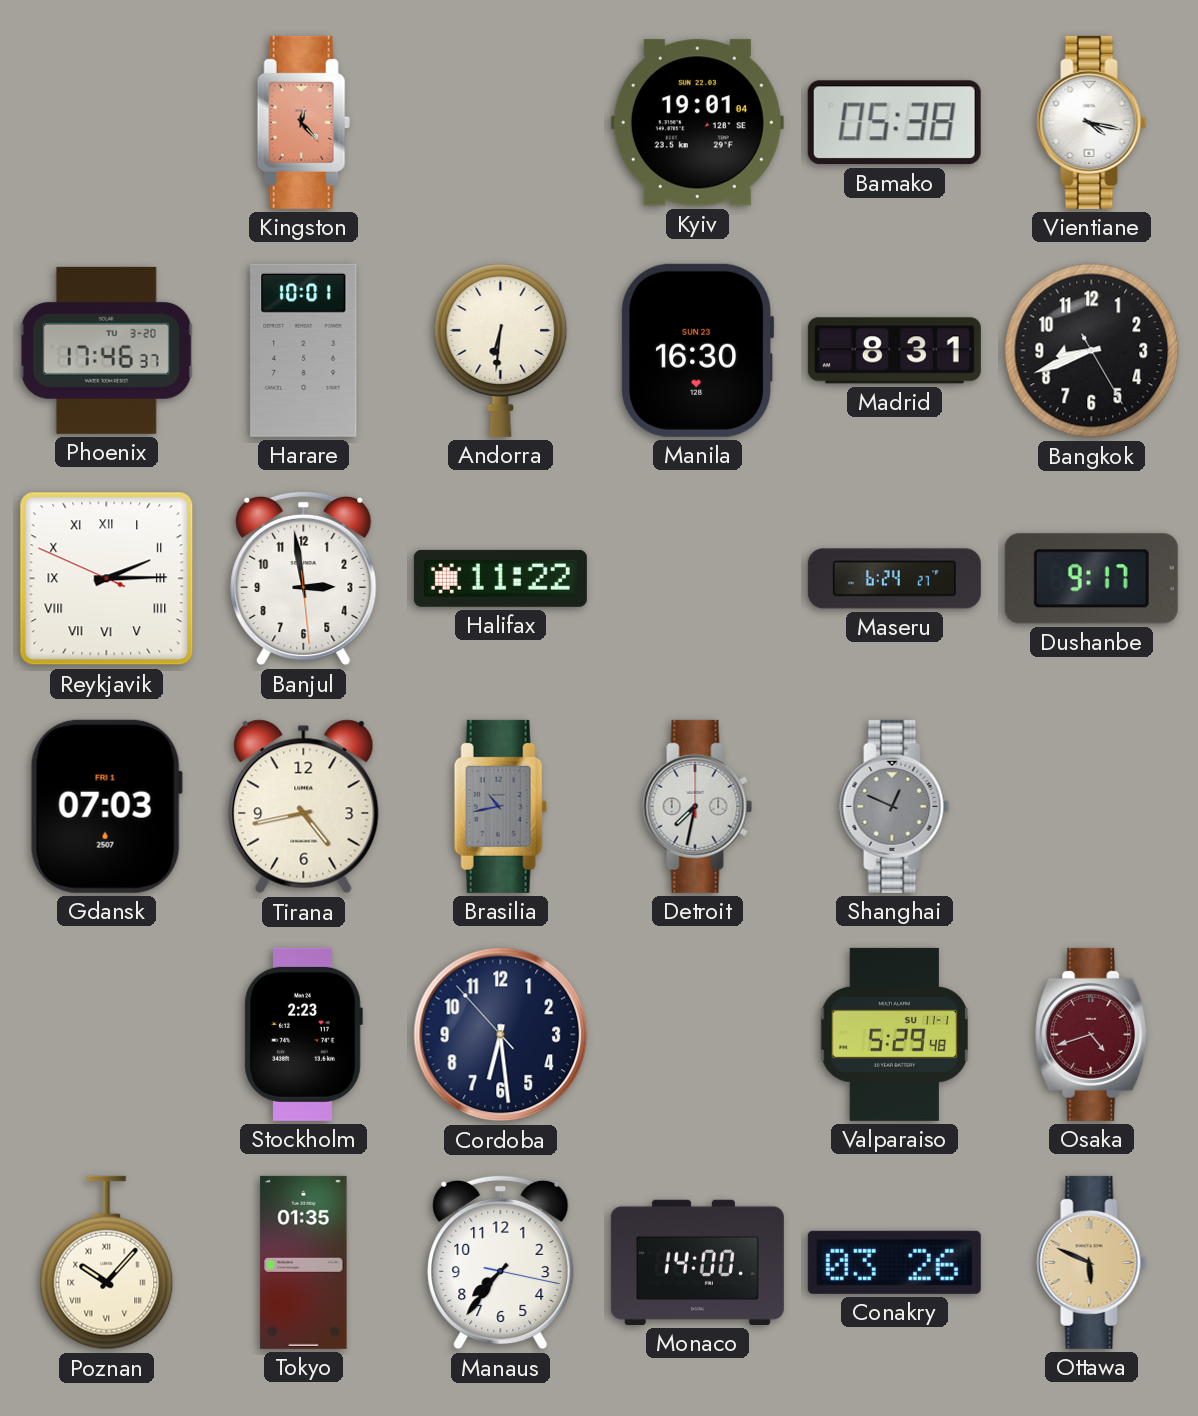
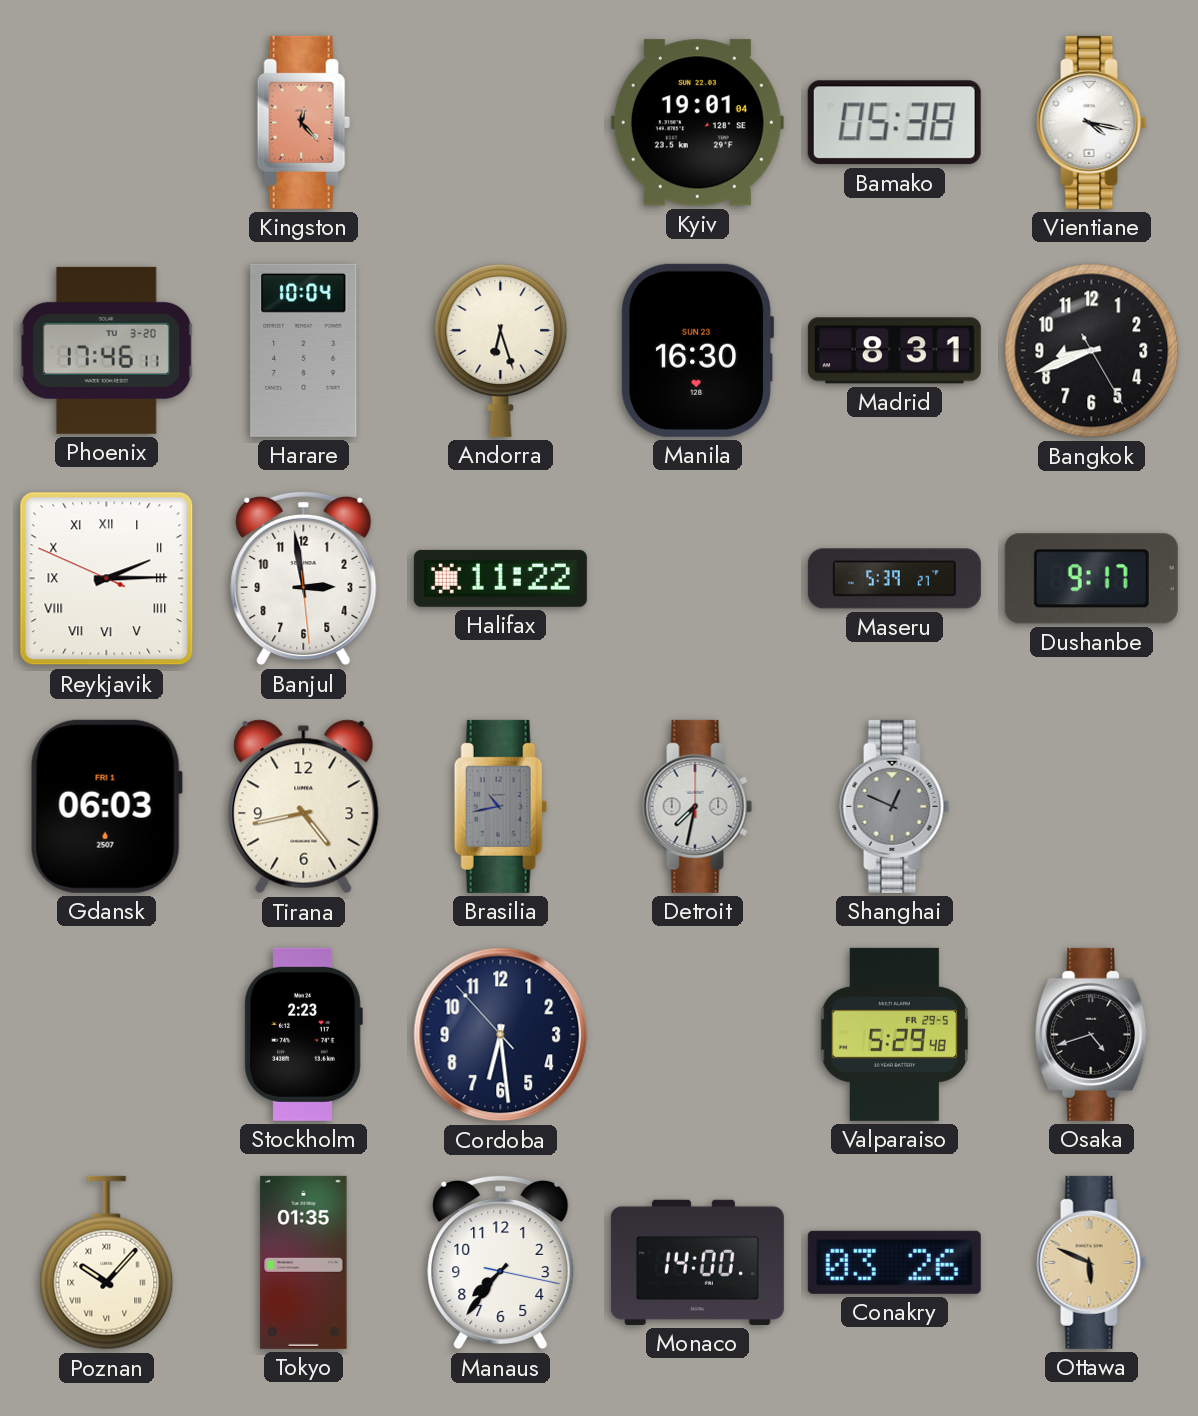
Phoenix: 17:46:37 -> 17:46:11 (106, 350)
Harare: 10:01 -> 10:04 (304, 350)
Andorra: 6:31 -> 6:27 (501, 350)
Maseru: 6:24 -> 5:39 (894, 579)
Gdansk: 07:03 -> 06:03 (106, 806)
Valparaiso date: SU 11-1 -> FR 29-5 (895, 1034)
Osaka dial: burgundy -> black (1092, 1034)
